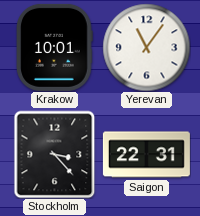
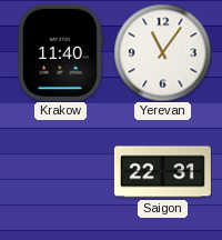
Krakow: 10:01 -> 11:40 (61, 52)
Stockholm: 3:23 -> none (55, 154)
